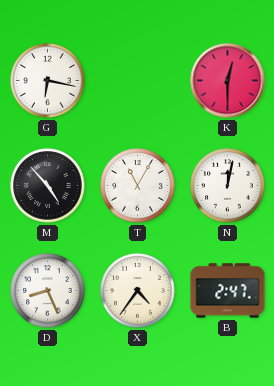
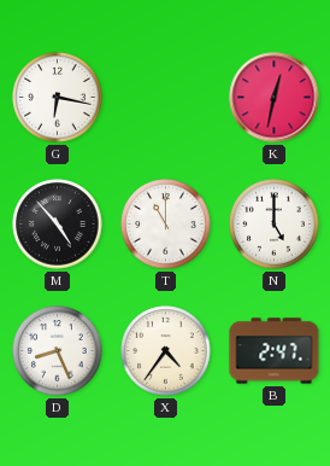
K: 12:30 -> 12:32 (275, 98)
T: 11:05 -> 11:00 (166, 225)
N: 12:02 -> 5:00 (275, 225)
